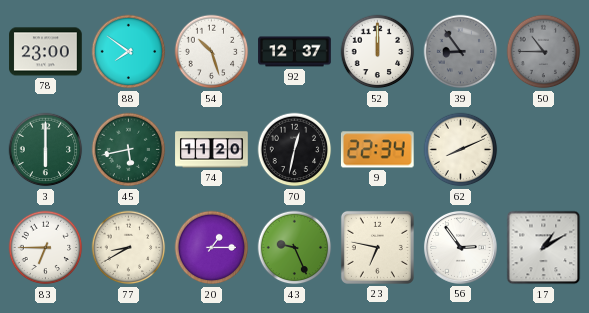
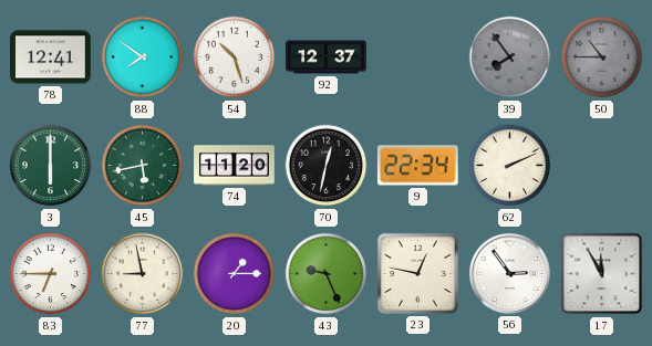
78: 23:00 -> 12:41 (51, 57)
52: 12:00 -> none (378, 52)
39: 8:54 -> 7:54 (510, 57)
62: 8:11 -> 2:11 (510, 166)
77: 8:40 -> 8:58 (143, 274)
23: 6:47 -> 12:47 (417, 273)
17: 1:10 -> 11:55 (602, 274)
